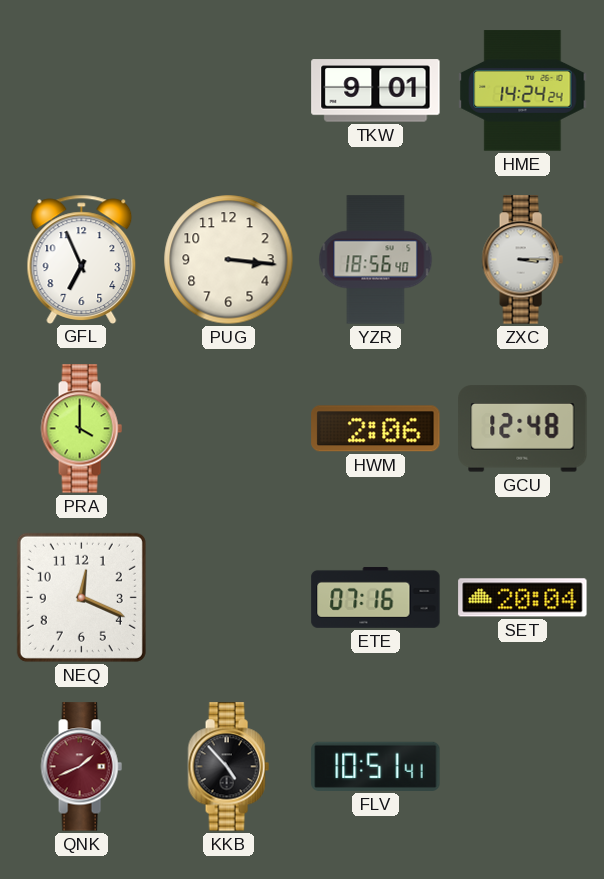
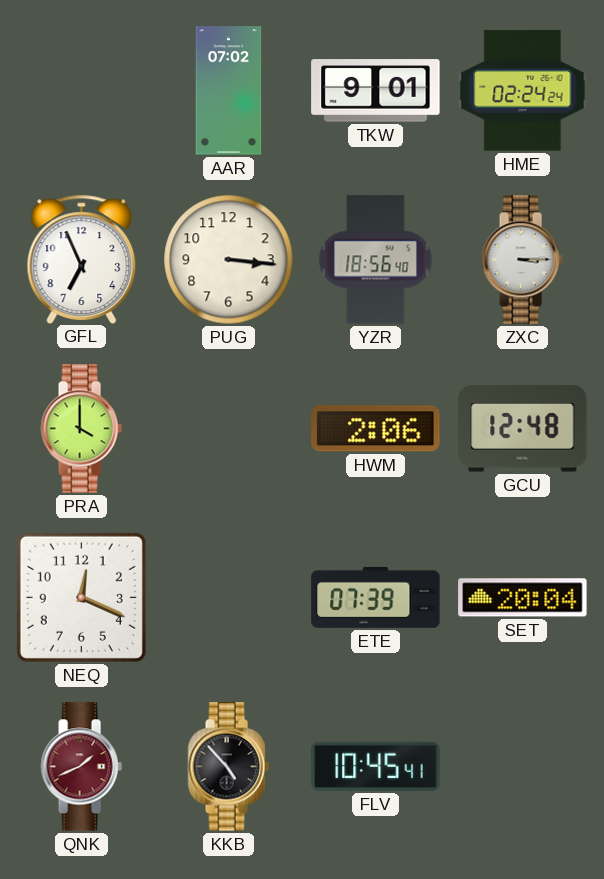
AAR: none -> 07:02 (229, 91)
HME: 14:24 -> 02:24 (523, 91)
ETE: 07:16 -> 07:39 (376, 597)
FLV: 10:51 -> 10:45 (376, 766)
